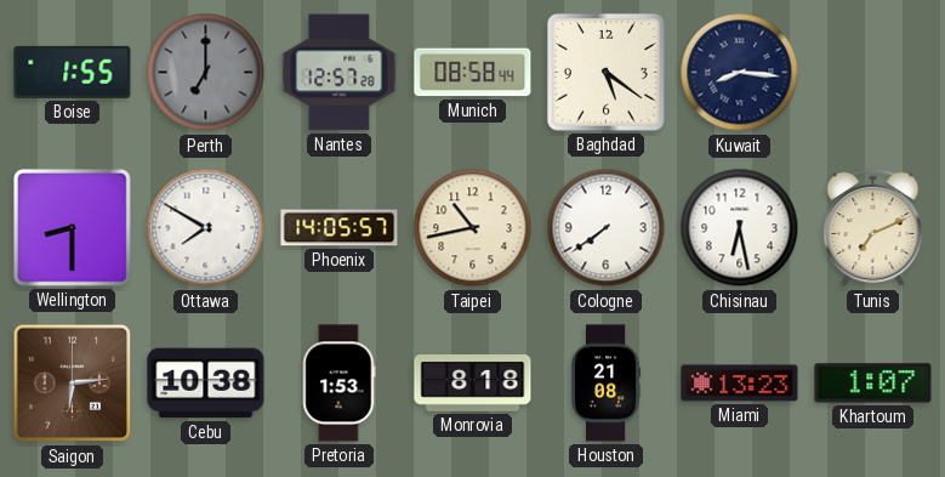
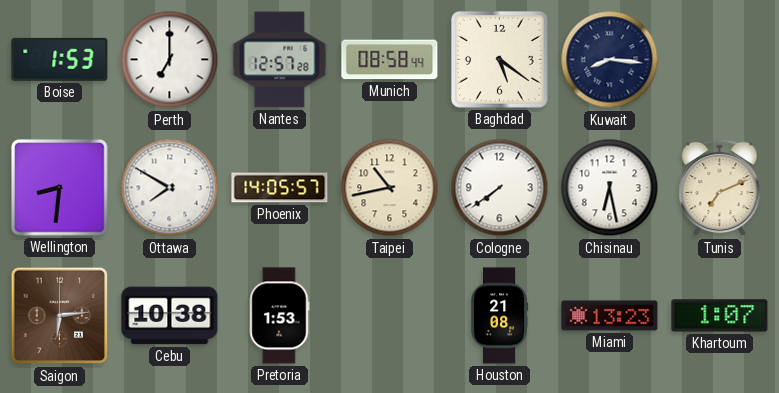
Boise: 1:55 -> 1:53 (60, 59)
Perth dial: grey -> white (170, 60)
Wellington: 8:30 -> 8:31 (59, 187)
Monrovia: 8:18 -> none (473, 384)
